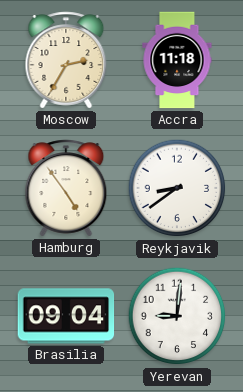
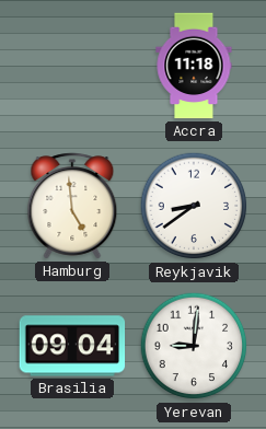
Moscow: 2:35 -> none (66, 60)
Hamburg: 4:54 -> 4:59 (72, 206)
